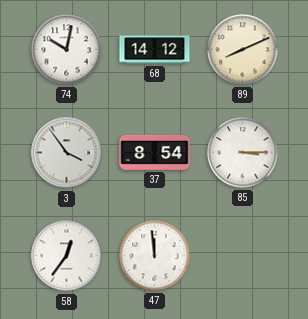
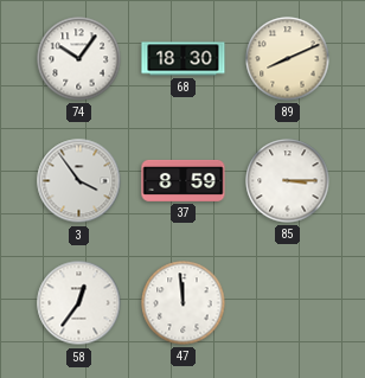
74: 10:02 -> 10:06 (79, 59)
68: 14:12 -> 18:30 (184, 59)
37: 8:54 -> 8:59 (184, 180)
